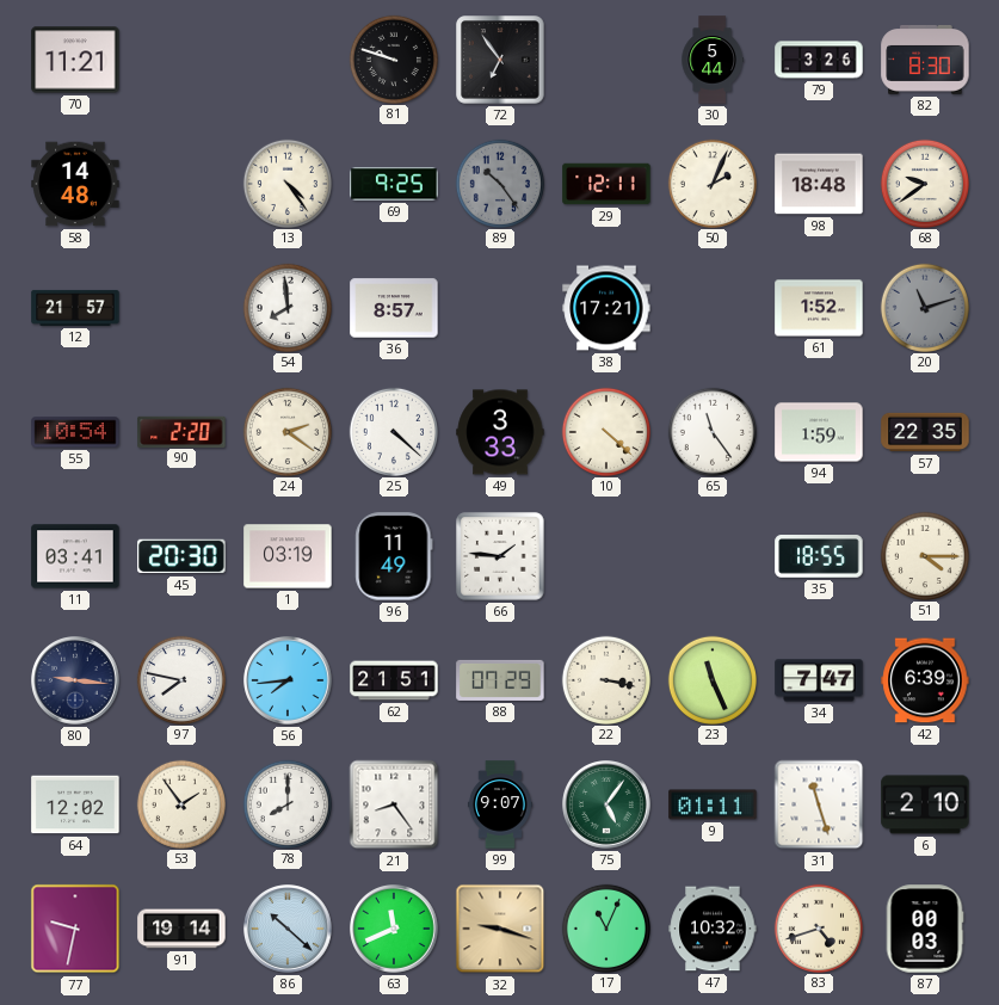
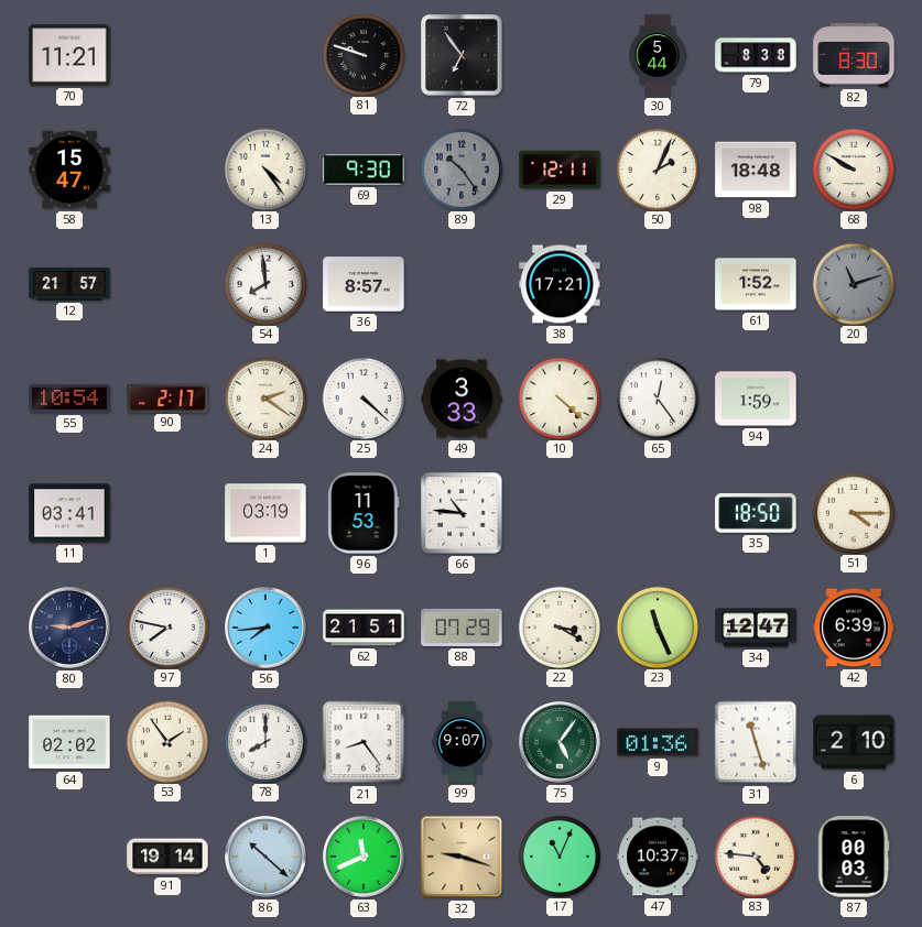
79: 3:26 -> 8:38 (756, 55)
58: 14:48 -> 15:47 (69, 170)
69: 9:25 -> 9:30 (364, 170)
68: 9:39 -> 9:50 (853, 168)
90: 2:20 -> 2:17 (167, 397)
65: 11:24 -> 12:24 (657, 397)
57: 22:35 -> none (925, 432)
45: 20:30 -> none (181, 556)
96: 11:49 -> 11:53 (364, 513)
66: 1:46 -> 10:46 (462, 513)
35: 18:55 -> 18:50 (756, 514)
80: 9:16 -> 9:12 (69, 628)
22: 3:17 -> 3:20 (558, 626)
34: 7:47 -> 12:47 (756, 628)
64: 12:02 -> 02:02 (69, 742)
9: 01:11 -> 01:36 (658, 742)
77: 9:32 -> none (75, 929)
47: 10:32 -> 10:37 (658, 857)
83: 4:42 -> 4:46 (755, 855)
